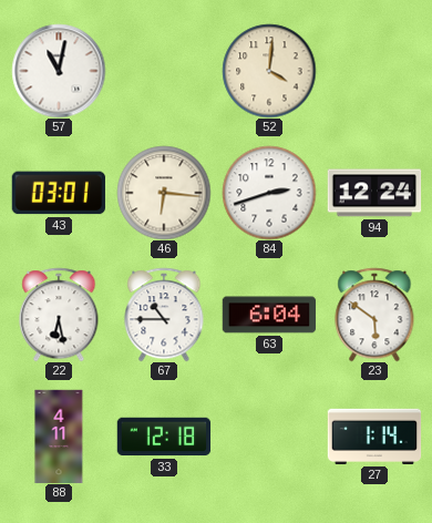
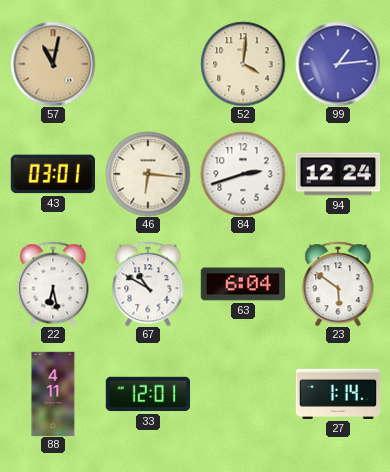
57 dial: white -> champagne (53, 64)
99: none -> 1:14 (338, 64)
67: 10:45 -> 10:50 (148, 284)
33: 12:18 -> 12:01 (148, 394)
